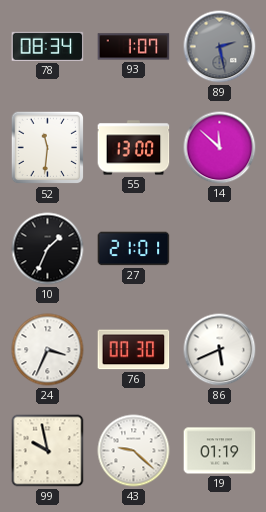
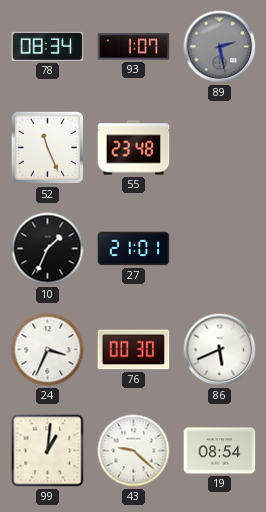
52: 11:31 -> 11:26 (48, 148)
55: 13:00 -> 23:48 (134, 148)
14: 11:52 -> none (220, 148)
99: 9:58 -> 1:01 (48, 451)
19: 01:19 -> 08:54 (220, 451)
